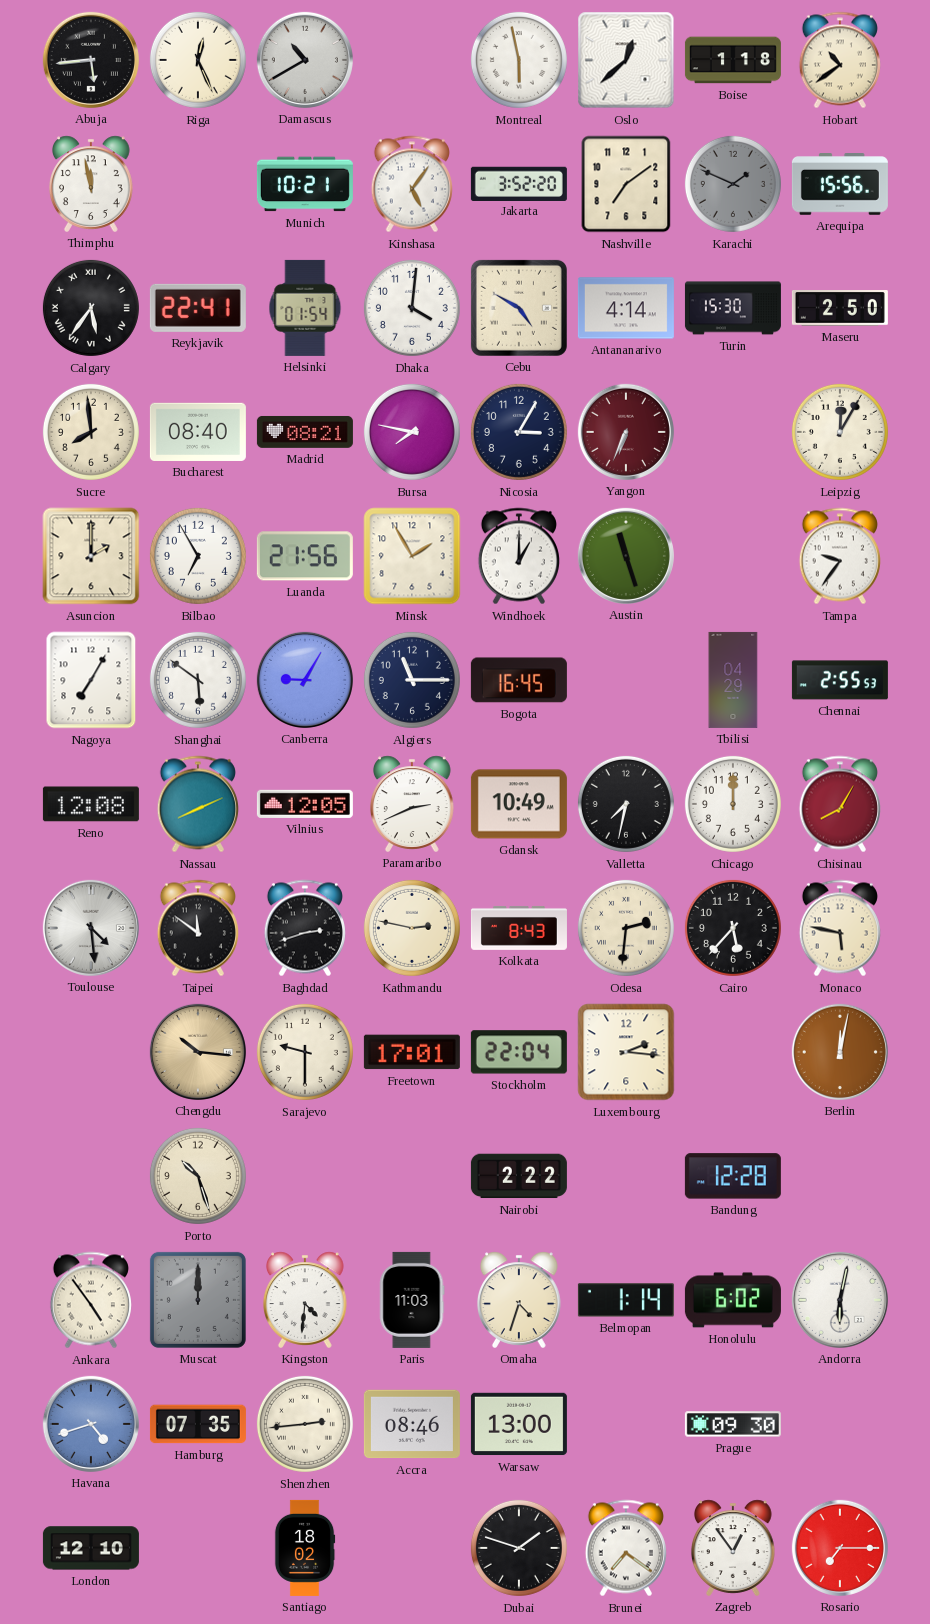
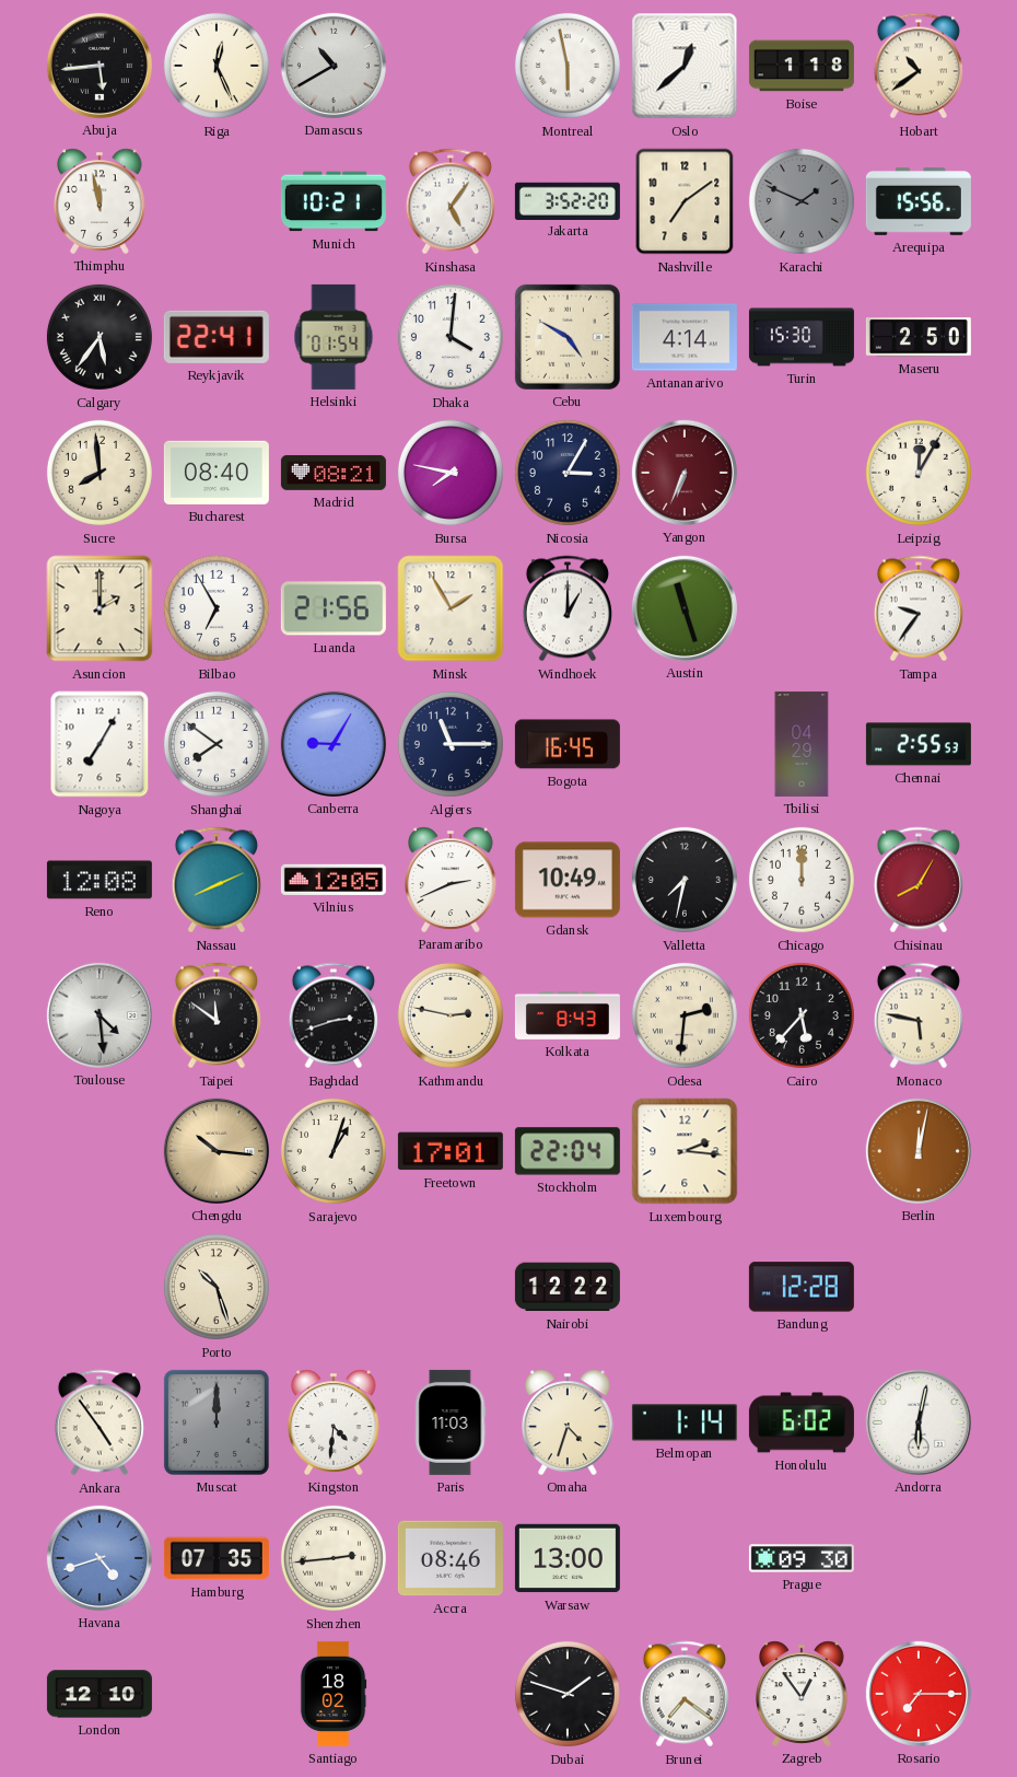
Shanghai: 5:51 -> 7:51 (217, 744)
Sarajevo: 9:30 -> 1:03 (334, 1151)
Nairobi: 2:22 -> 12:22 (568, 1287)
